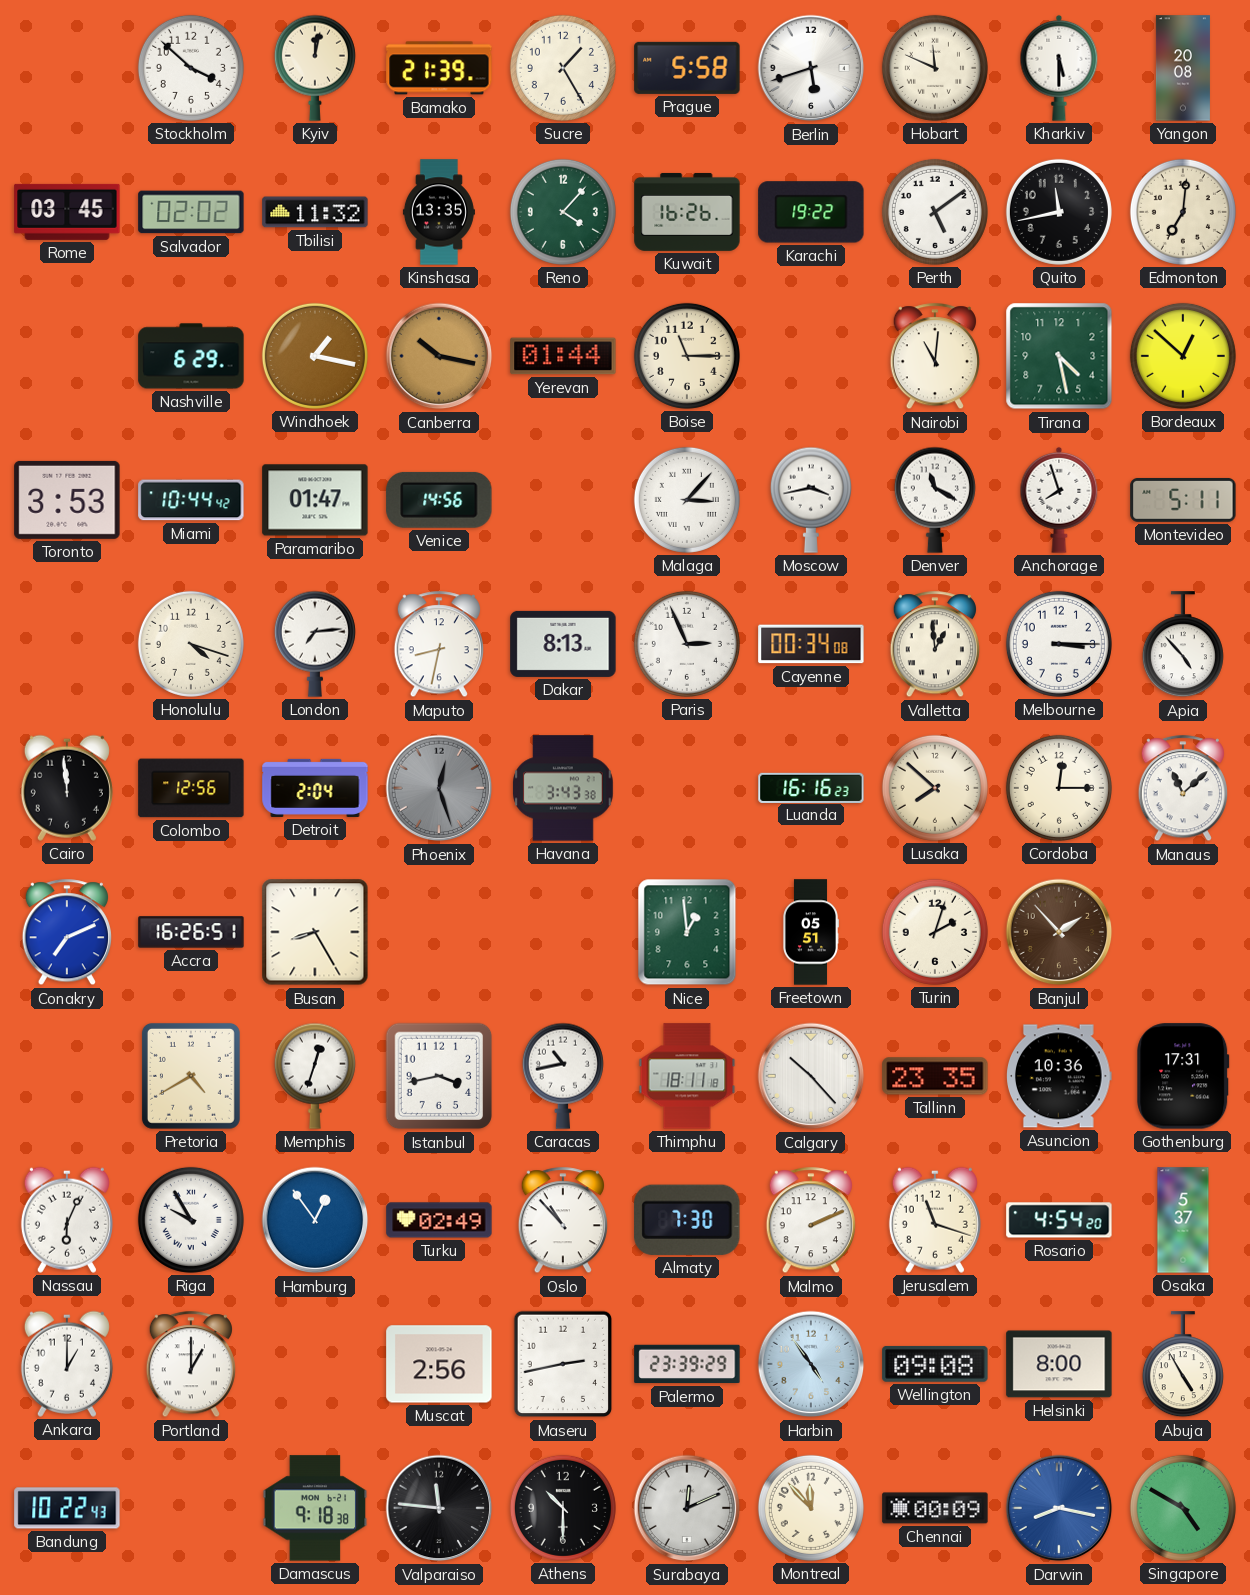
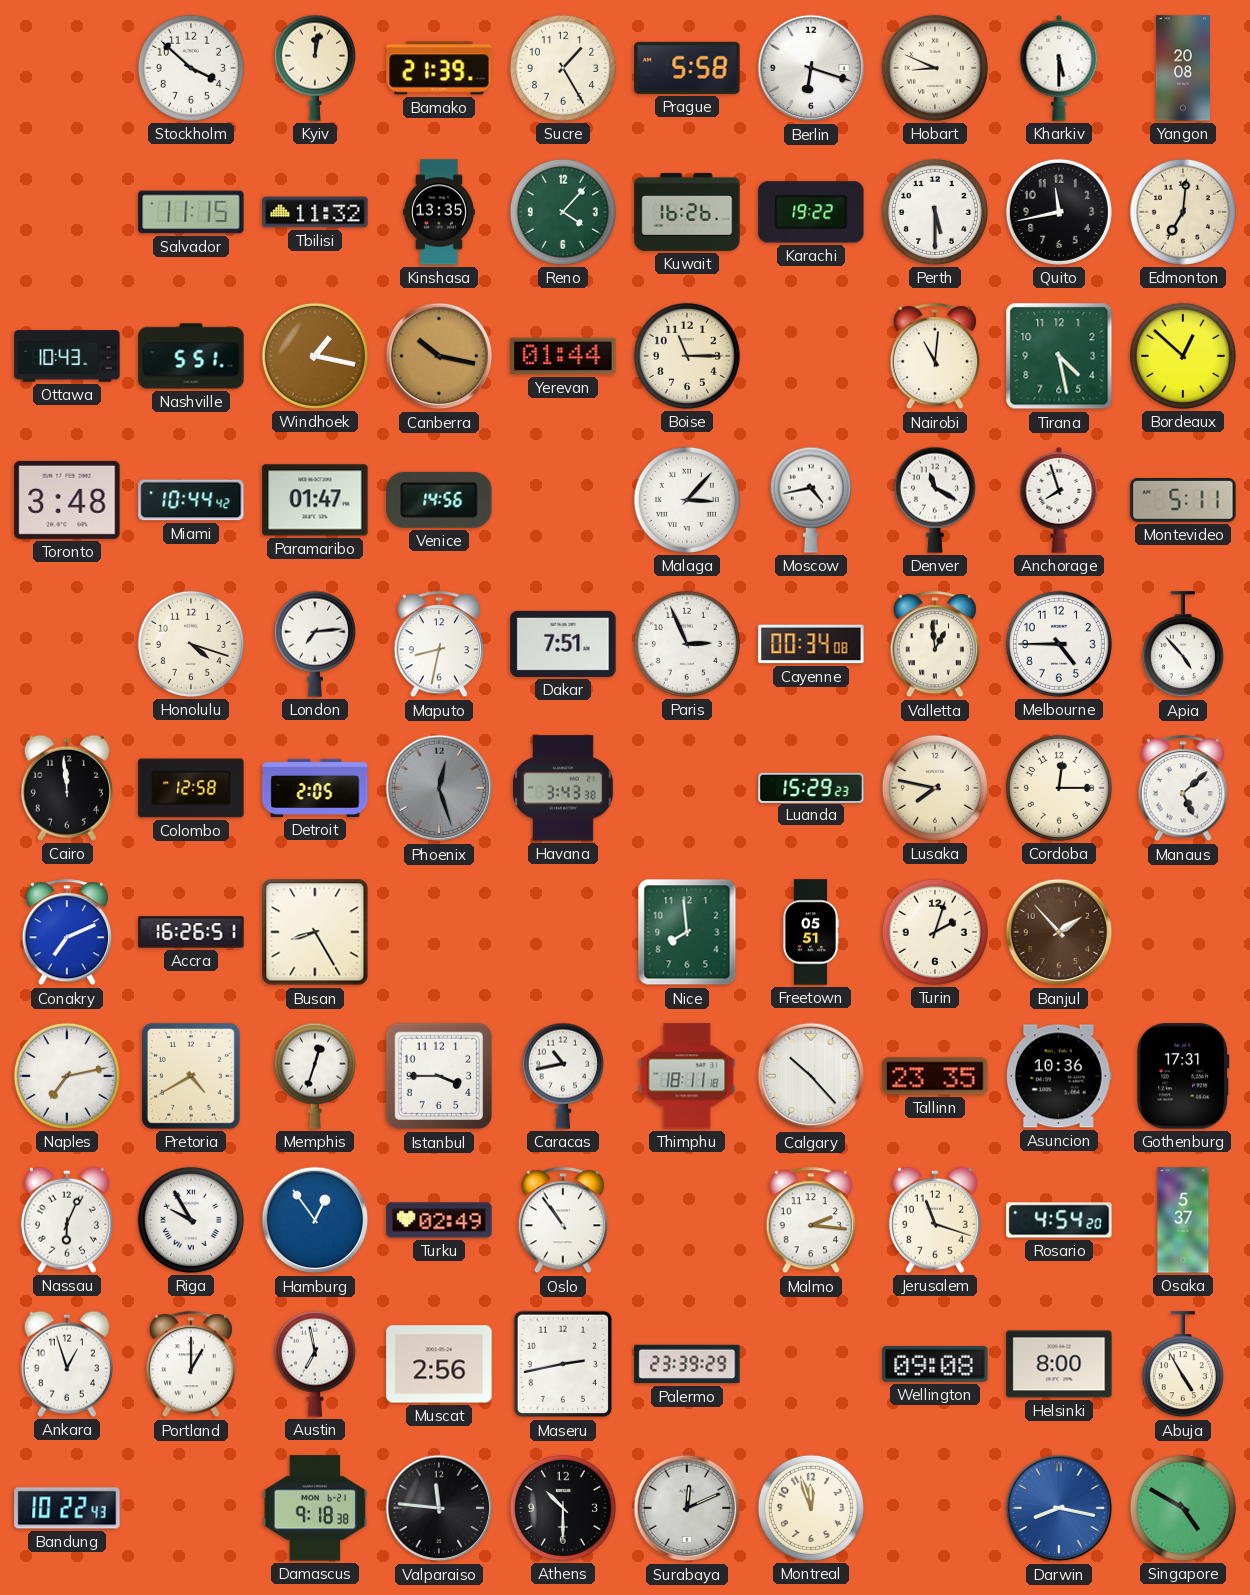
Berlin: 5:42 -> 6:18 (811, 68)
Hobart: 11:49 -> 8:49 (935, 68)
Rome: 03:45 -> none (67, 212)
Salvador: 02:02 -> 11:15 (191, 212)
Perth: 5:09 -> 5:30 (935, 212)
Ottawa: none -> 10:43 (67, 356)
Nashville: 6:29 -> 5:51 (191, 356)
Toronto: 3:53 -> 3:48 (67, 500)
Moscow: 3:43 -> 4:43 (811, 500)
Dakar: 8:13 -> 7:51 (563, 644)
Melbourne: 3:15 -> 4:45 (1059, 644)
Colombo: 12:56 -> 12:58 (191, 788)
Detroit: 2:04 -> 2:05 (315, 788)
Luanda: 16:16 -> 15:29 (811, 787)
Lusaka: 7:52 -> 7:47 (935, 788)
Manaus: 11:08 -> 5:08 (1183, 789)
Nice: 12:59 -> 7:59 (687, 932)
Naples: none -> 7:13 (67, 1076)
Istanbul: 3:43 -> 3:45 (439, 1076)
Oslo: 10:53 -> 10:54 (563, 1221)
Almaty: 7:30 -> none (687, 1220)
Malmo: 2:11 -> 2:16 (811, 1221)
Ankara: 1:00 -> 12:57 (67, 1364)
Austin: none -> 6:58 (315, 1364)
Harbin: 4:54 -> none (811, 1364)
Montreal: 11:53 -> 11:57 (811, 1508)
Chennai: 00:09 -> none (935, 1508)
